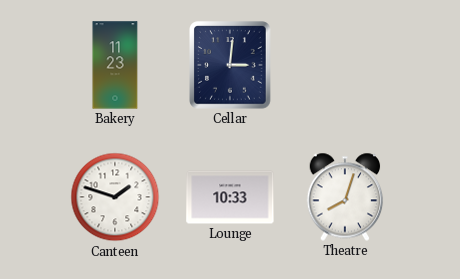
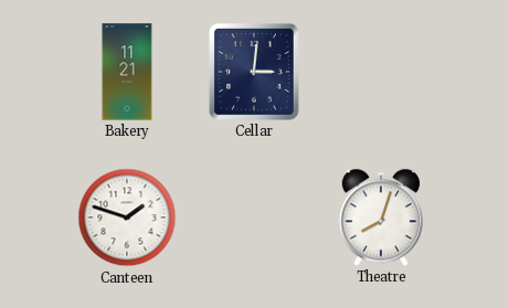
Bakery: 11:23 -> 11:21 (127, 72)
Lounge: 10:33 -> none (230, 197)
